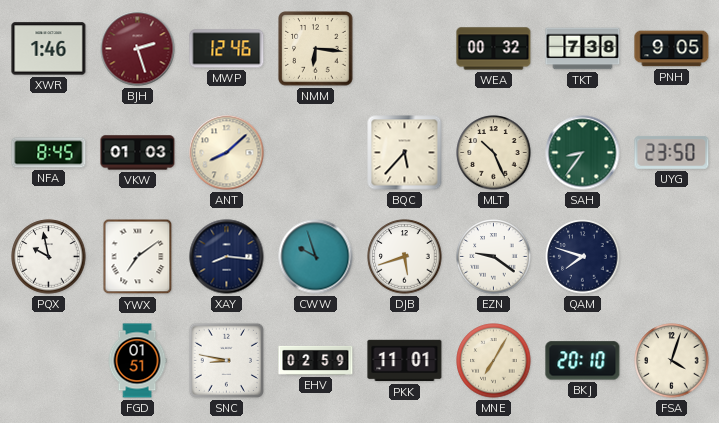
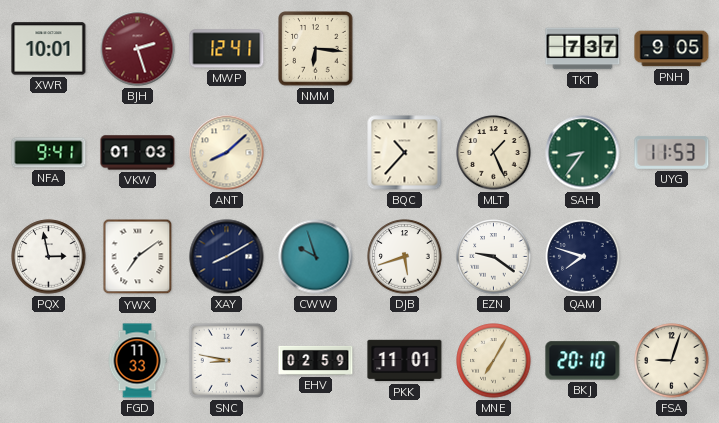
XWR: 1:46 -> 10:01 (49, 49)
MWP: 12:46 -> 12:41 (227, 49)
WEA: 00:32 -> none (494, 49)
TKT: 7:38 -> 7:37 (583, 49)
NFA: 8:45 -> 9:41 (49, 153)
BQC: 5:37 -> 10:37 (405, 153)
MLT: 10:26 -> 1:26 (494, 153)
UYG: 23:50 -> 11:53 (672, 152)
PQX: 9:58 -> 2:58 (49, 257)
XAY: 8:16 -> 8:10 (227, 257)
FGD: 01:51 -> 11:33 (137, 361)
FSA: 4:03 -> 9:03 (672, 361)
